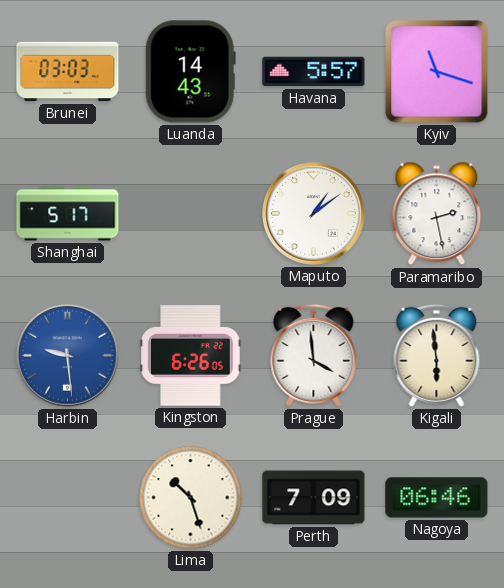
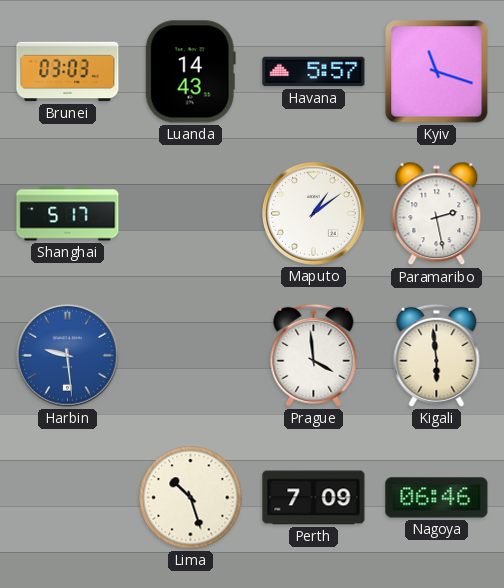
Kingston: 6:26 -> none (191, 356)
